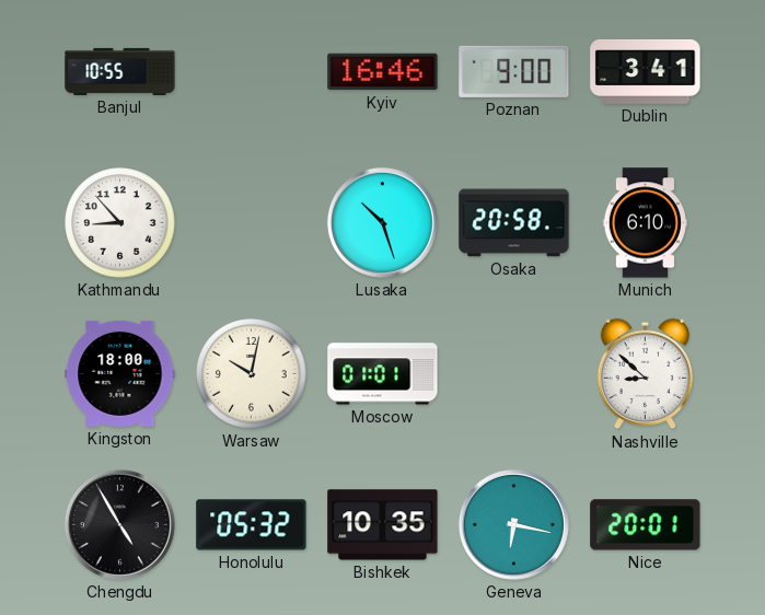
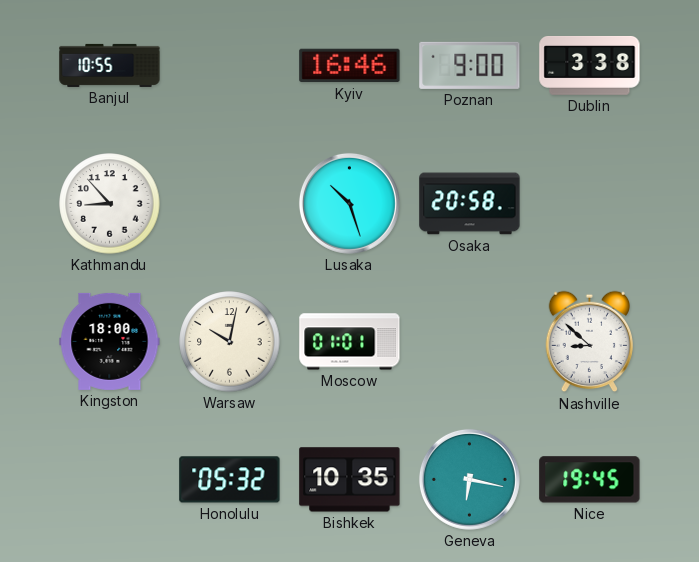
Dublin: 3:41 -> 3:38 (590, 66)
Munich: 6:10 -> none (646, 223)
Chengdu: 4:55 -> none (119, 524)
Nice: 20:01 -> 19:45 (590, 480)
